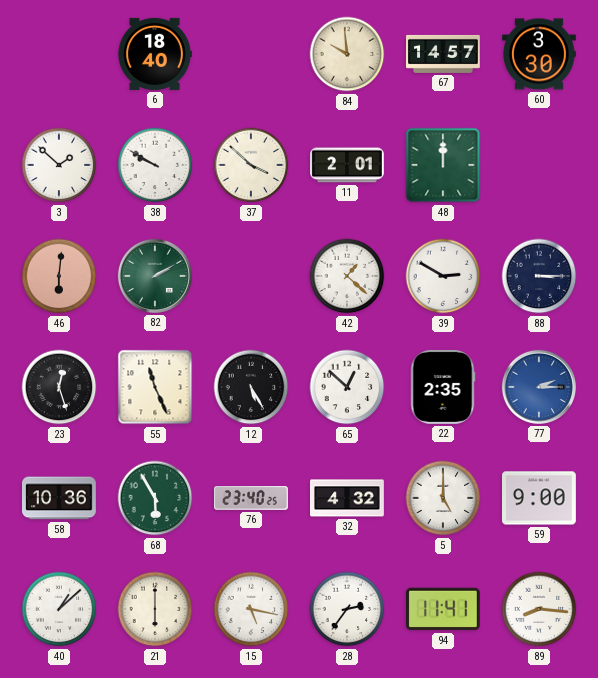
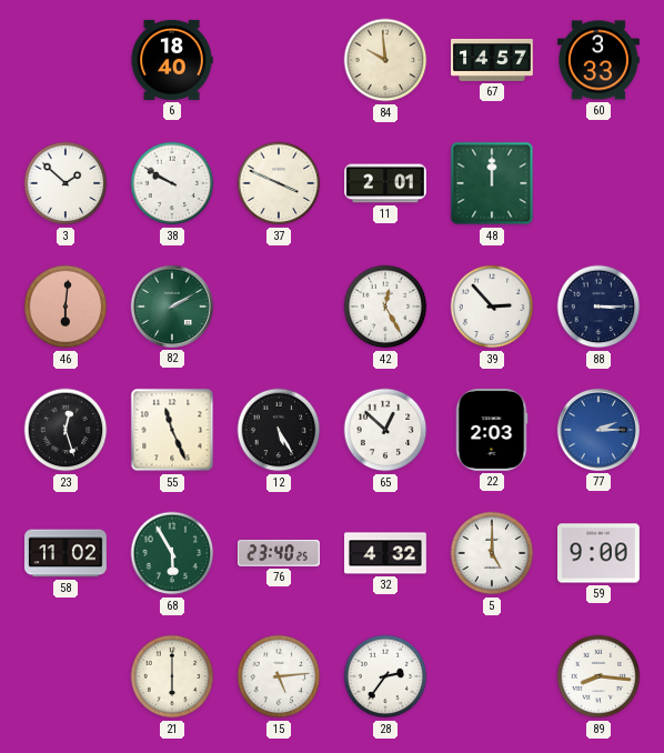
60: 3:30 -> 3:33 (600, 60)
37: 3:52 -> 3:49 (279, 183)
42: 1:22 -> 12:25 (385, 307)
39: 2:50 -> 2:53 (492, 307)
22: 2:35 -> 2:03 (492, 430)
58: 10:36 -> 11:02 (67, 553)
40: 1:08 -> none (59, 609)
15: 5:17 -> 5:14 (279, 676)
94: 11:41 -> none (443, 609)
